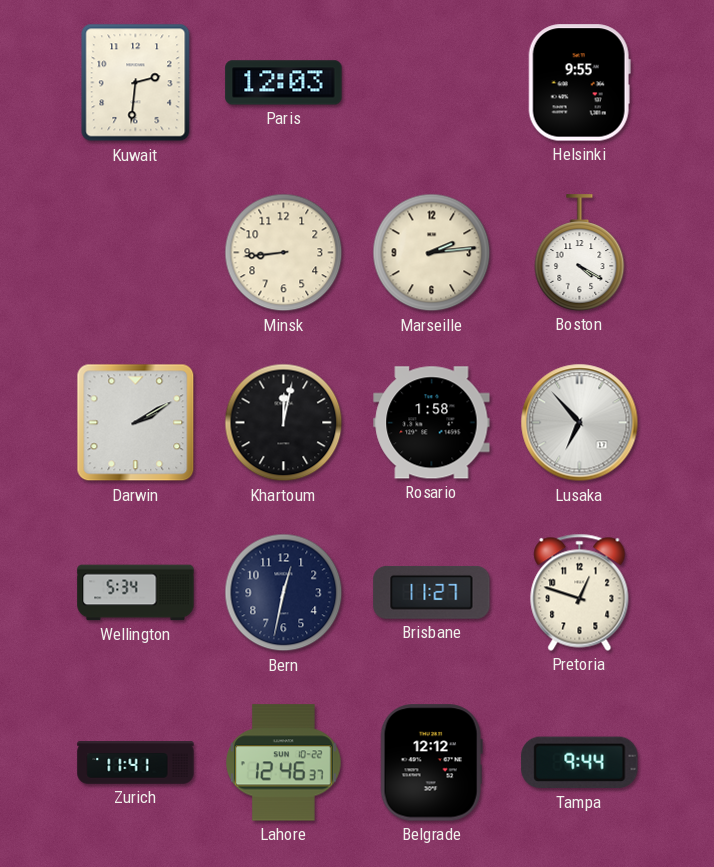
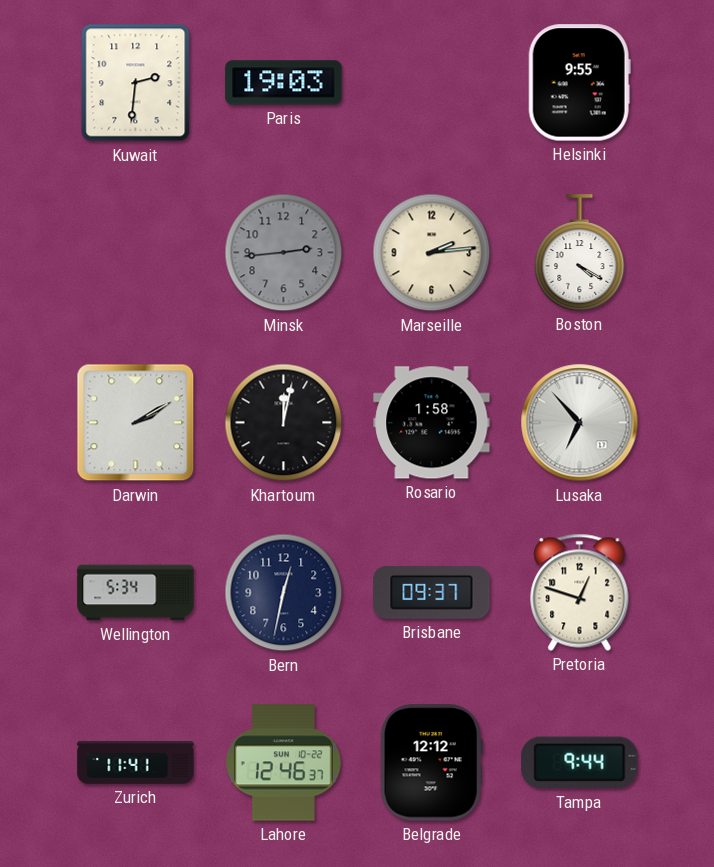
Paris: 12:03 -> 19:03 (284, 83)
Minsk: 8:44 -> 2:44 (284, 253)
Minsk dial: cream -> grey (284, 253)
Brisbane: 11:27 -> 09:37 (432, 592)
